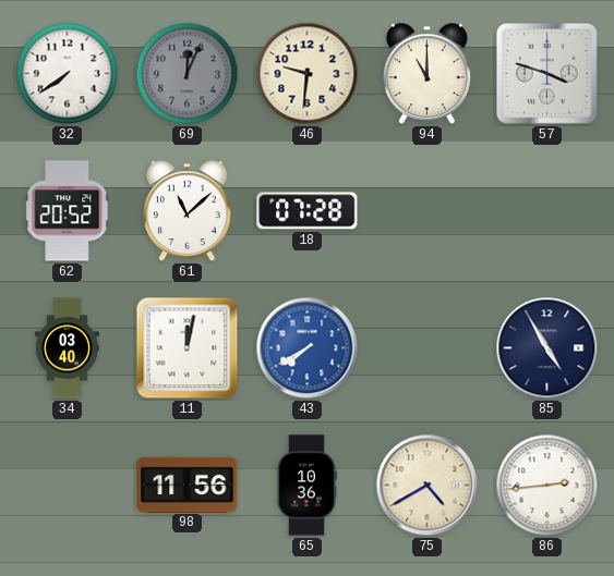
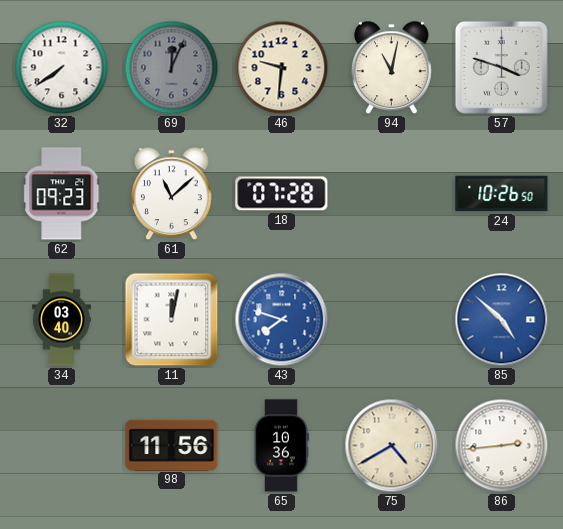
94: 11:00 -> 11:02 (392, 68)
62: 20:52 -> 09:23 (62, 194)
24: none -> 10:26 (502, 194)
43: 7:40 -> 7:48 (282, 320)
85: 4:55 -> 4:52 (502, 320)
85 dial: navy -> blue (502, 320)
